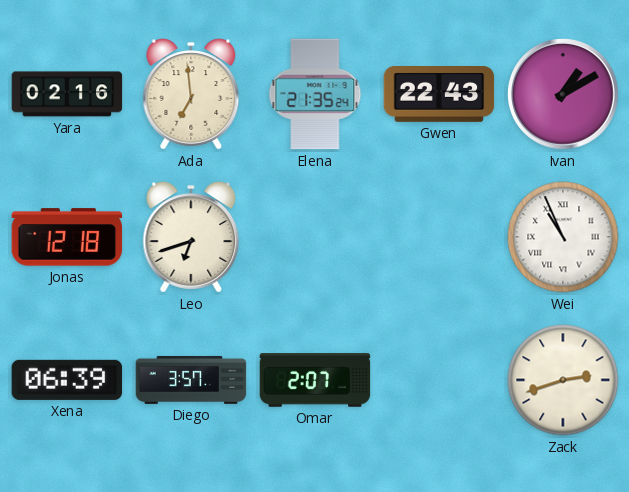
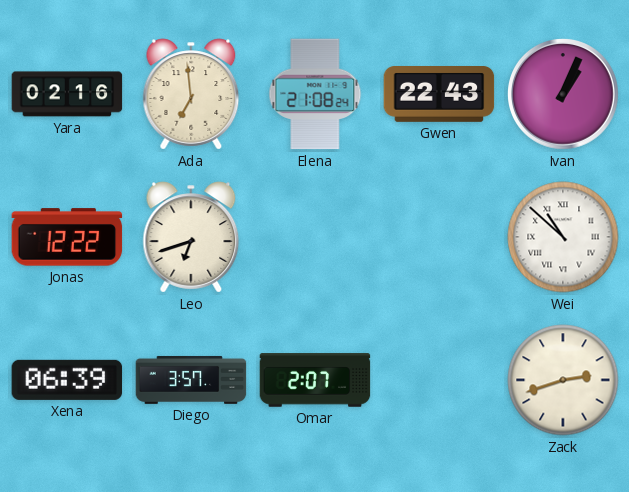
Elena: 21:35 -> 21:08 (315, 94)
Ivan: 1:10 -> 1:04 (564, 95)
Jonas: 12:18 -> 12:22 (67, 237)
Wei: 10:56 -> 10:52 (563, 237)
